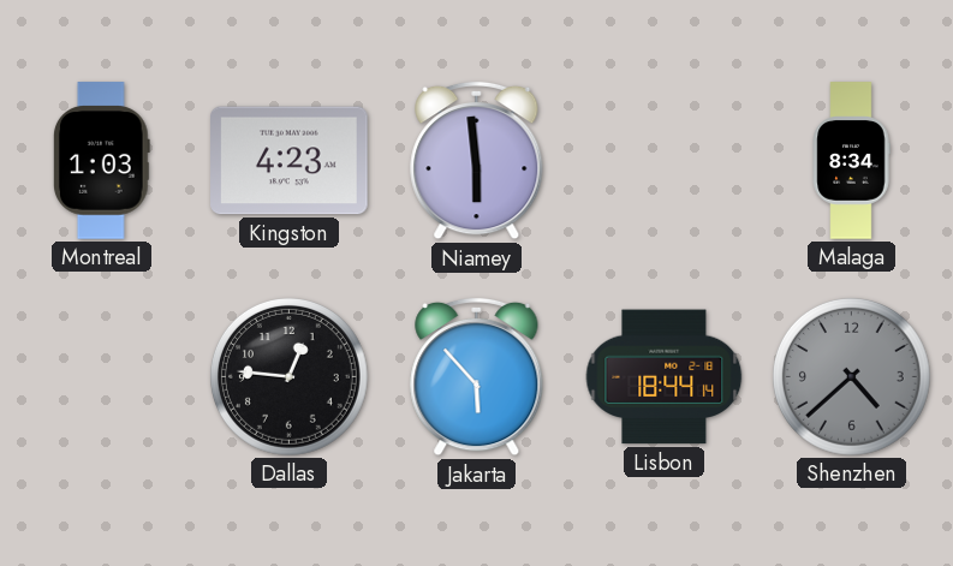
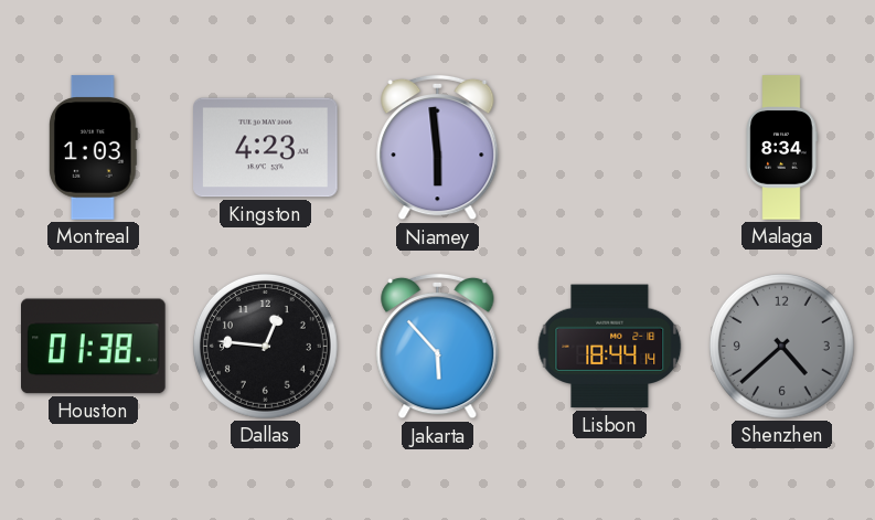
Houston: none -> 01:38 (94, 347)
